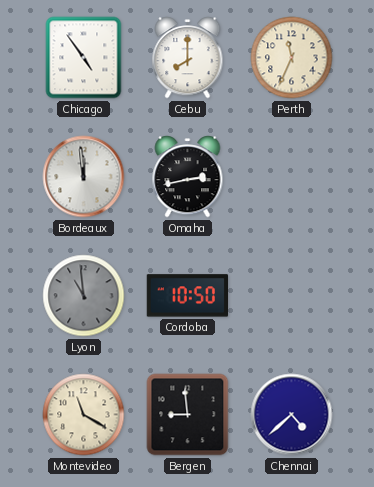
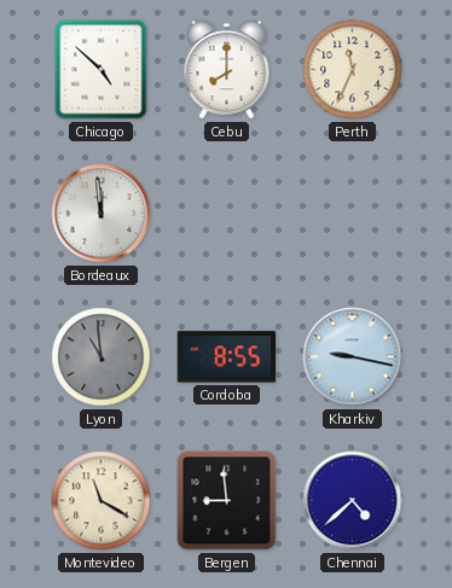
Chicago: 4:54 -> 4:52 (102, 70)
Omaha: 2:43 -> none (188, 177)
Cordoba: 10:50 -> 8:55 (226, 357)
Kharkiv: none -> 9:17 (353, 357)
